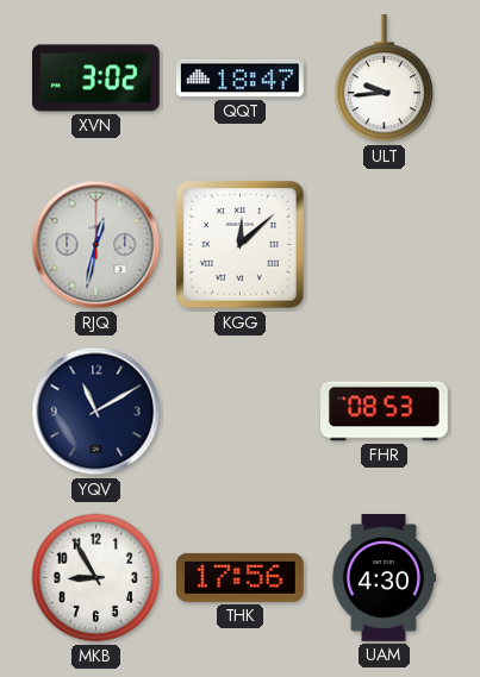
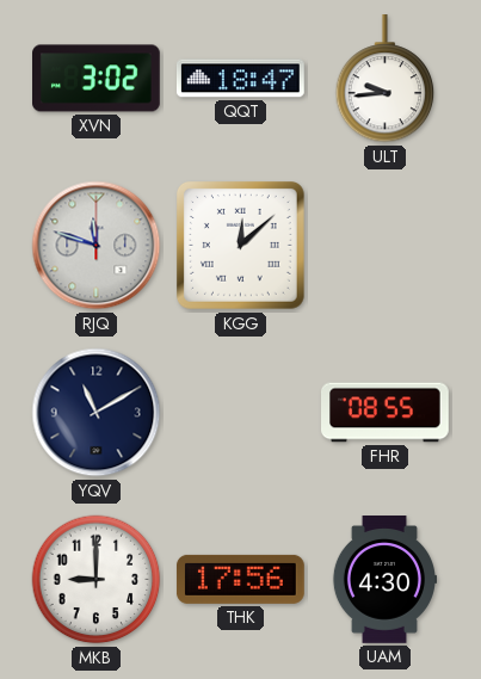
RJQ: 12:32 -> 11:48 (97, 246)
FHR: 08:53 -> 08:55 (386, 413)
MKB: 8:55 -> 9:00 (97, 580)
